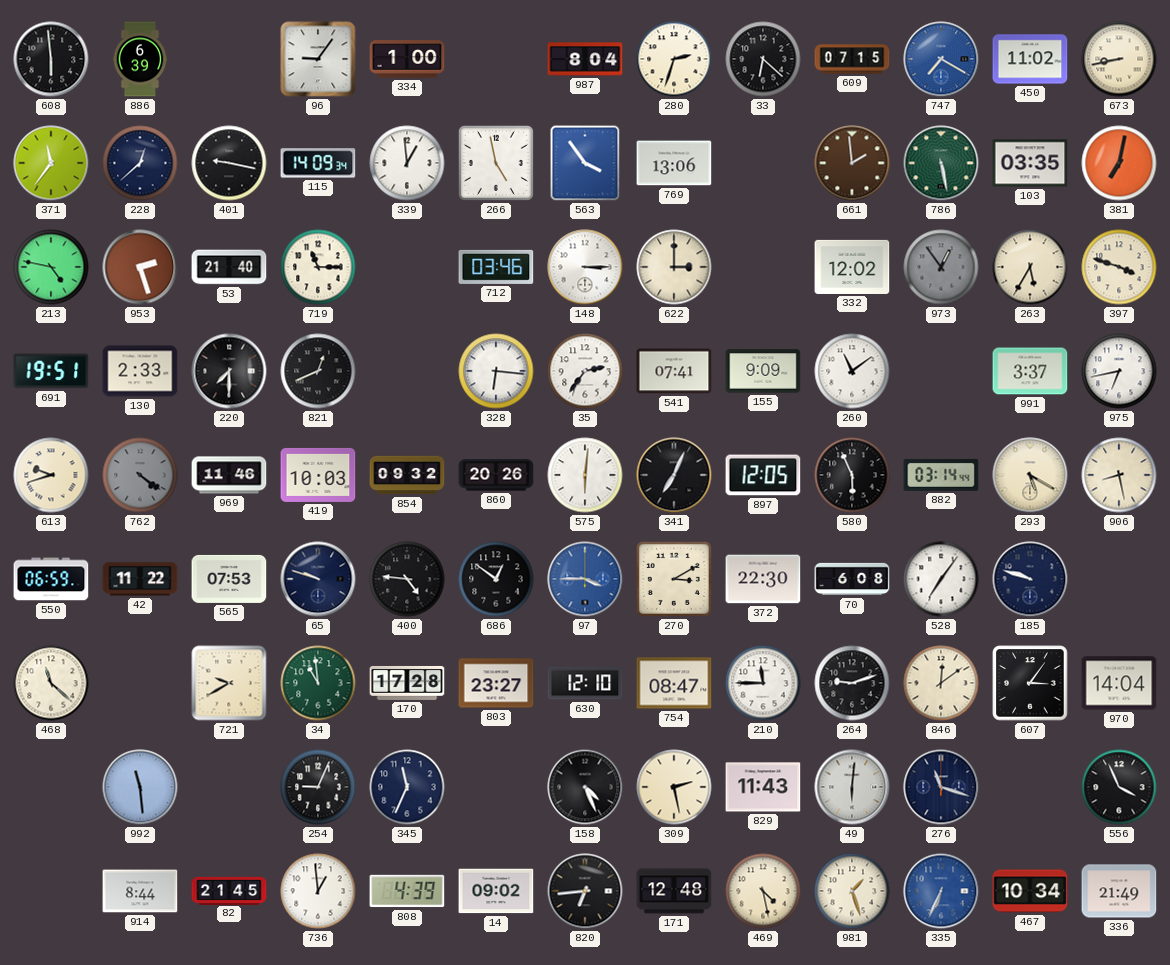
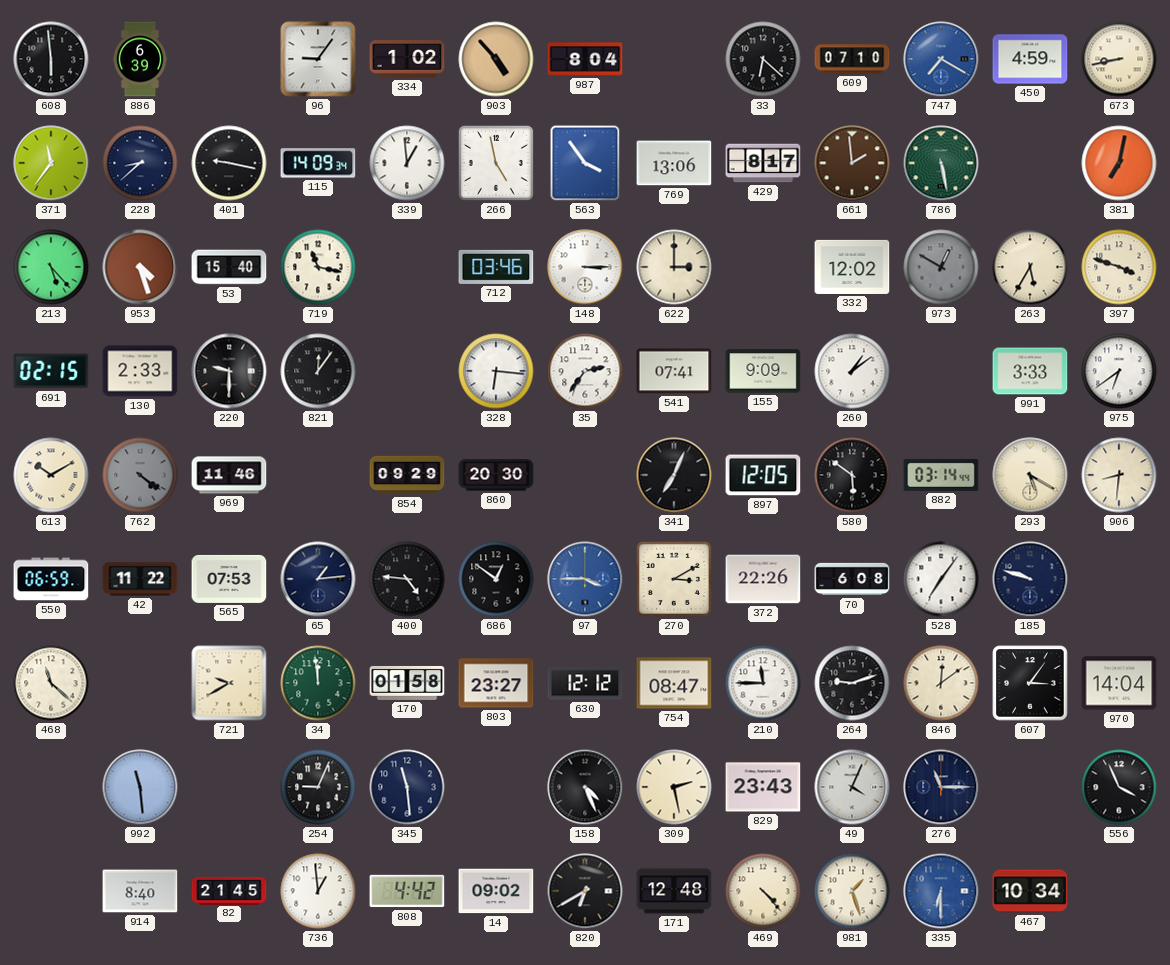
334: 1:00 -> 1:02 (407, 59)
903: none -> 4:53 (496, 59)
280: 2:33 -> none (674, 59)
609: 07:15 -> 07:10 (852, 59)
450: 11:02 -> 4:59 (1030, 59)
228: 12:38 -> 8:38 (140, 163)
429: none -> 8:17 (763, 163)
103: 03:35 -> none (1030, 163)
213: 4:47 -> 5:23 (51, 267)
953: 2:27 -> 4:27 (140, 267)
53: 21:40 -> 15:40 (229, 267)
719: 11:15 -> 11:17 (318, 267)
973: 12:54 -> 12:50 (941, 267)
691: 19:51 -> 02:15 (51, 371)
220: 7:30 -> 9:30 (229, 371)
821: 12:41 -> 12:06 (318, 371)
260: 11:09 -> 1:09 (852, 371)
991: 3:37 -> 3:33 (1030, 371)
975: 6:43 -> 6:39 (1119, 371)
613: 9:42 -> 10:10 (51, 475)
419: 10:03 -> none (318, 475)
854: 09:32 -> 09:29 (407, 475)
860: 20:26 -> 20:30 (496, 475)
575: 6:01 -> none (585, 475)
580: 5:56 -> 5:51 (852, 475)
906: 8:28 -> 8:31 (1119, 475)
65: 9:48 -> 1:14 (318, 579)
372: 22:30 -> 22:26 (763, 579)
34: 10:59 -> 11:59 (318, 683)
170: 17:28 -> 01:58 (407, 683)
630: 12:10 -> 12:12 (585, 683)
345: 11:34 -> 11:29 (407, 787)
829: 11:43 -> 23:43 (763, 787)
49: 6:01 -> 4:04 (852, 787)
276: 11:18 -> 11:15 (941, 787)
914: 8:44 -> 8:40 (140, 891)
808: 4:39 -> 4:42 (407, 891)
820: 6:44 -> 6:40 (585, 891)
469: 4:28 -> 4:23 (763, 891)
335: 6:34 -> 6:30 (941, 891)
336: 21:49 -> none (1119, 891)
